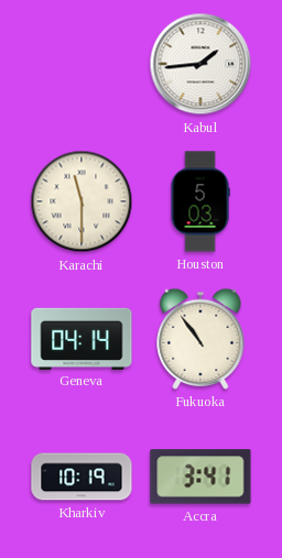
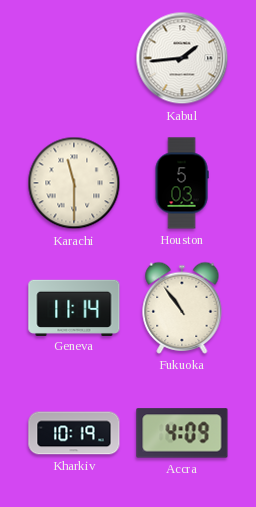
Geneva: 04:14 -> 11:14 (74, 307)
Accra: 3:41 -> 4:09 (182, 433)
